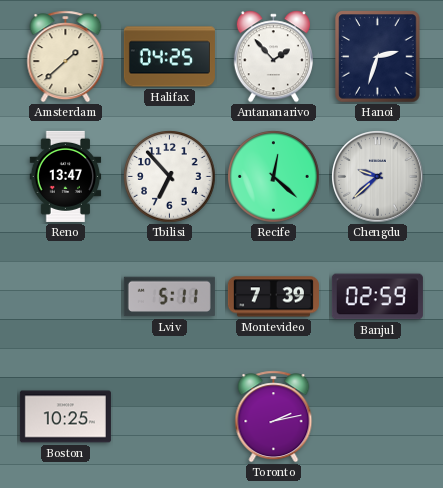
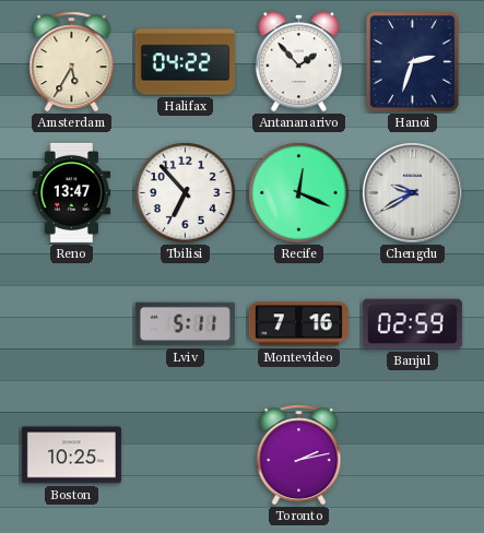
Amsterdam: 1:38 -> 5:35 (72, 62)
Halifax: 04:25 -> 04:22 (185, 62)
Recife: 12:22 -> 12:19 (299, 193)
Chengdu: 9:38 -> 9:40 (413, 193)
Montevideo: 7:39 -> 7:16 (298, 324)
